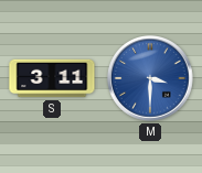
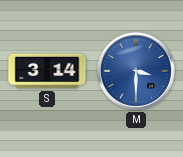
S: 3:11 -> 3:14 (47, 71)
